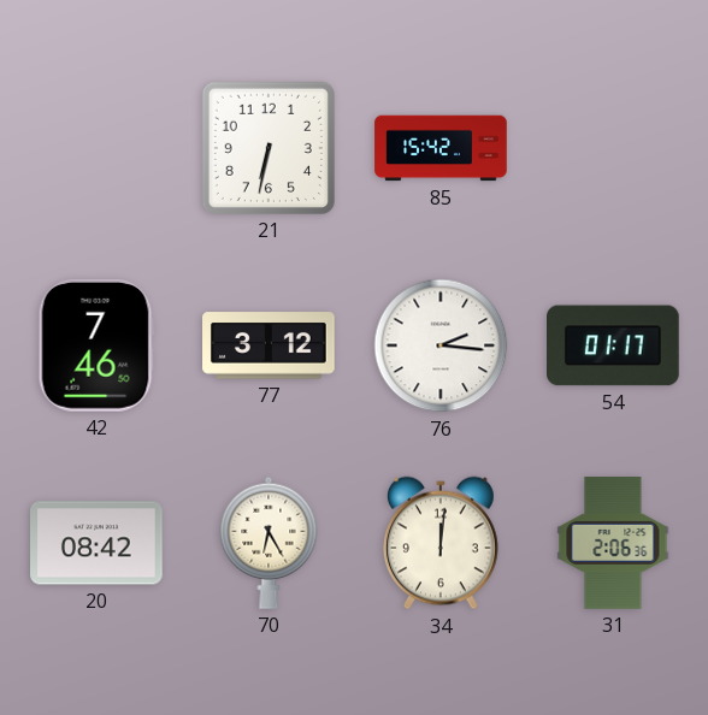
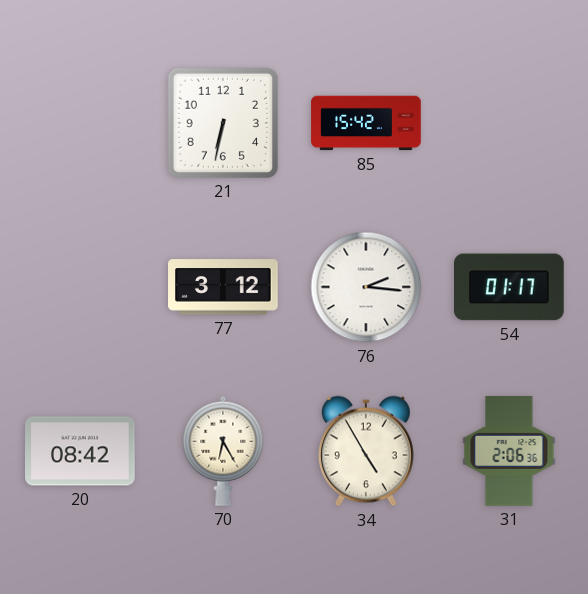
42: 7:46 -> none (96, 345)
34: 12:01 -> 4:55 (366, 451)
